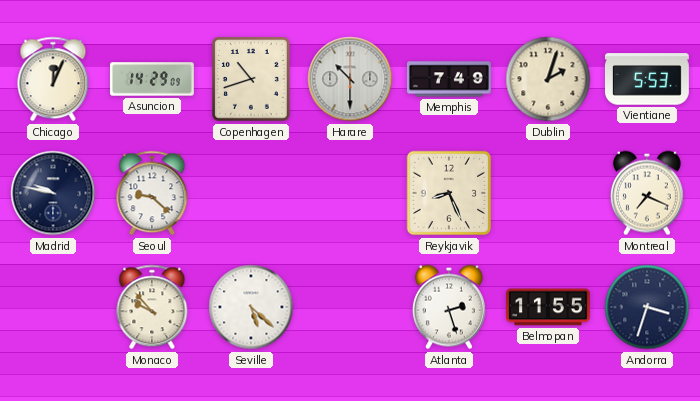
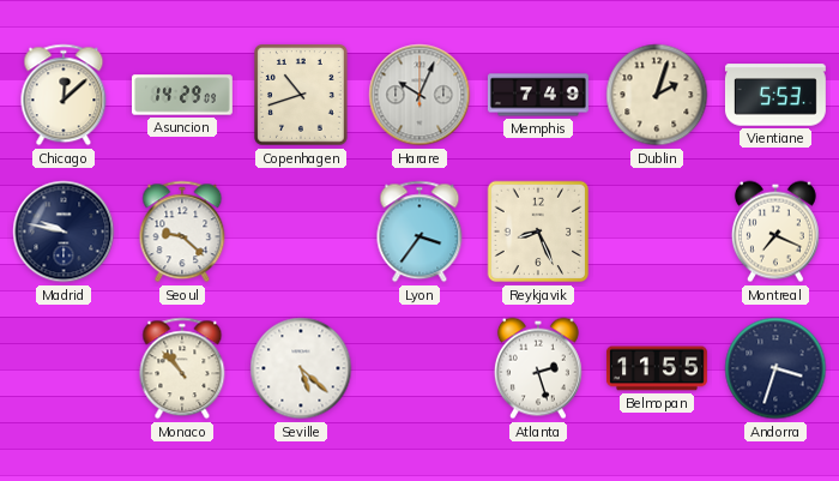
Chicago: 12:04 -> 12:08 (64, 95)
Harare: 10:30 -> 10:04 (419, 95)
Lyon: none -> 3:36 (419, 232)
Monaco: 9:53 -> 10:53 (182, 368)
